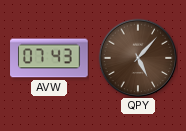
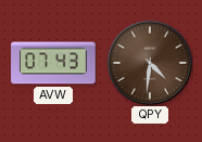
QPY: 5:07 -> 4:31 (150, 63)
